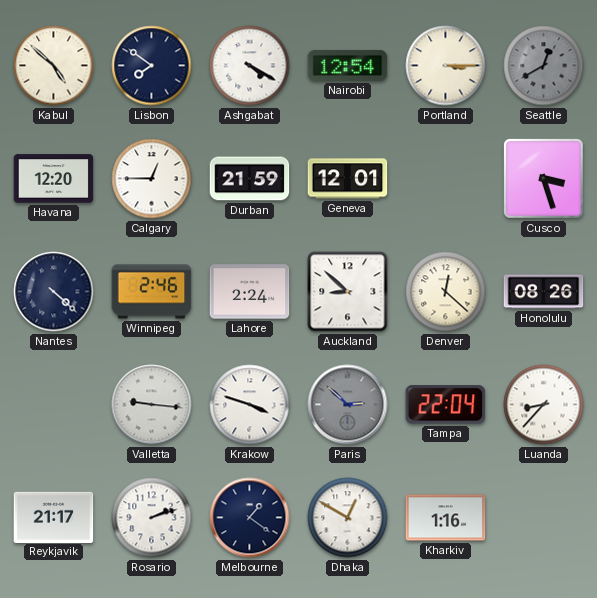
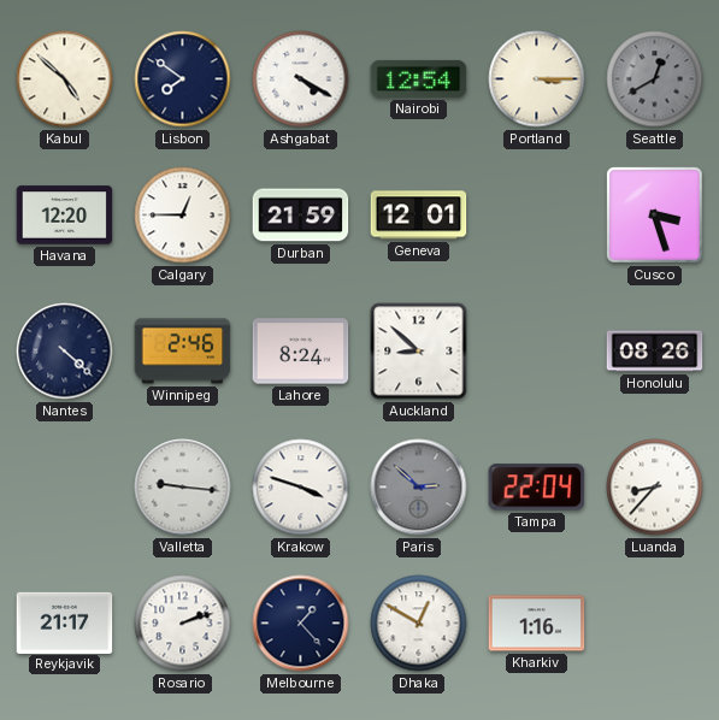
Lahore: 2:24 -> 8:24 (301, 352)
Denver: 12:22 -> none (446, 292)
Melbourne: 1:21 -> 1:23 (301, 624)
